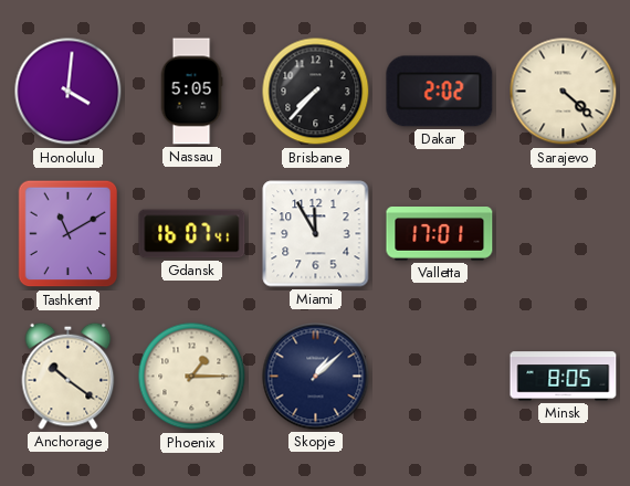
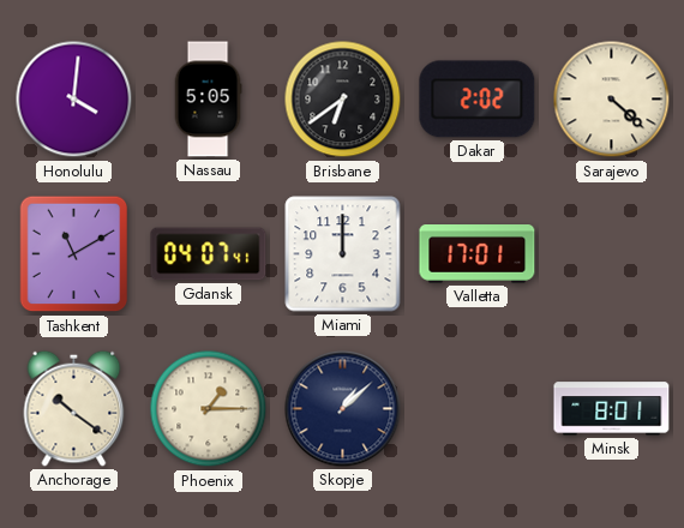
Brisbane: 7:37 -> 6:39 (343, 100)
Gdansk: 16:07 -> 04:07 (209, 254)
Miami: 11:55 -> 12:00 (343, 254)
Minsk: 8:05 -> 8:01 (612, 409)
